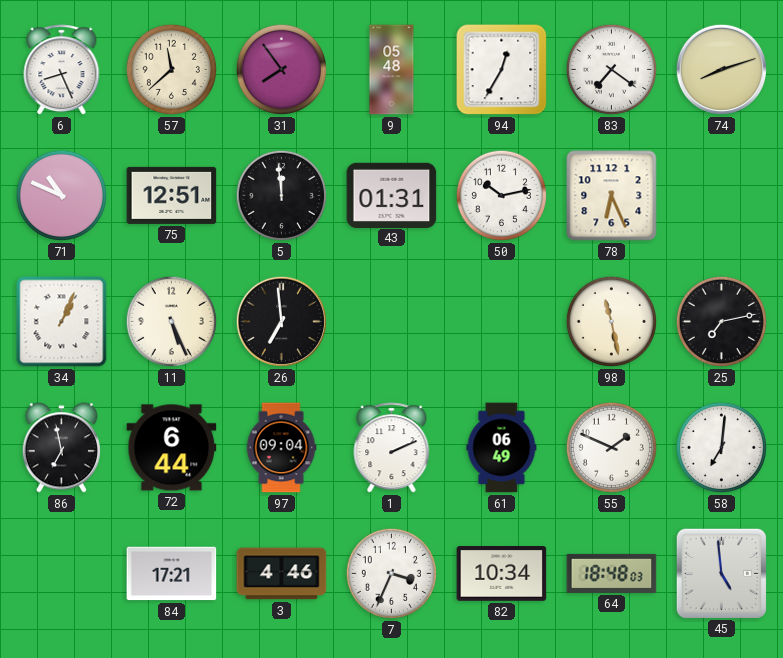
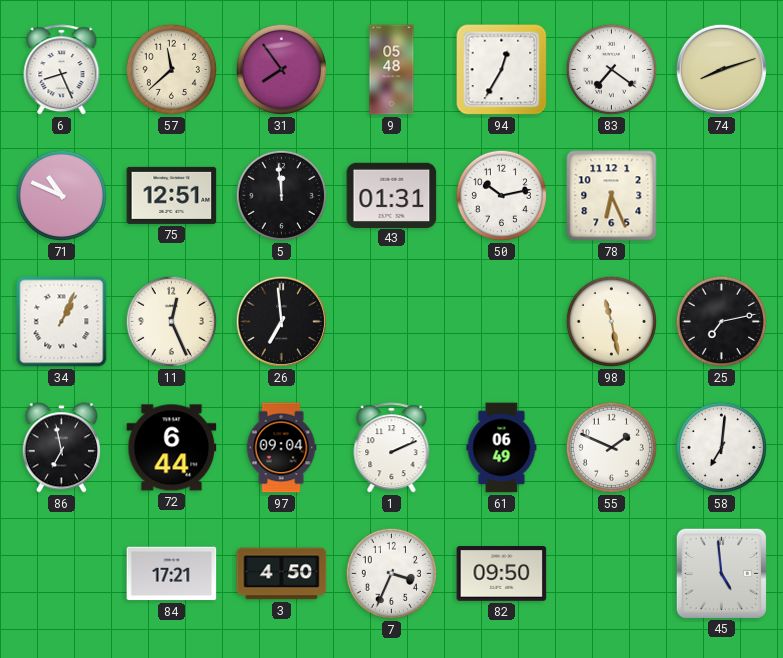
11: 5:26 -> 12:26 (171, 321)
3: 4:46 -> 4:50 (282, 574)
82: 10:34 -> 09:50 (502, 574)
64: 18:48 -> none (612, 573)
